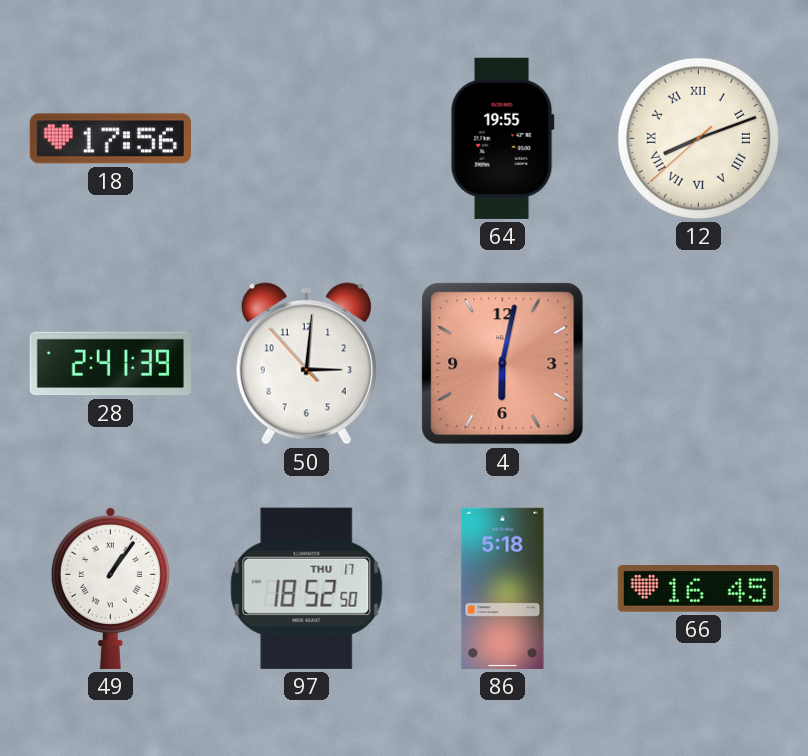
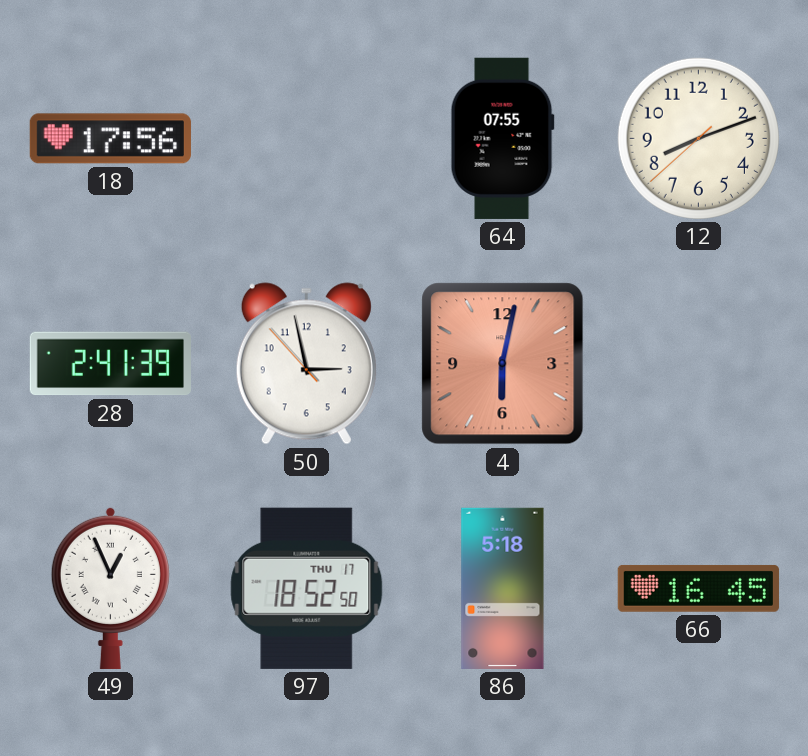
64: 19:55 -> 07:55 (502, 138)
12 numerals: Roman -> Arabic (698, 138)
50: 3:00 -> 2:57 (306, 364)
49: 1:06 -> 12:56 (110, 588)
